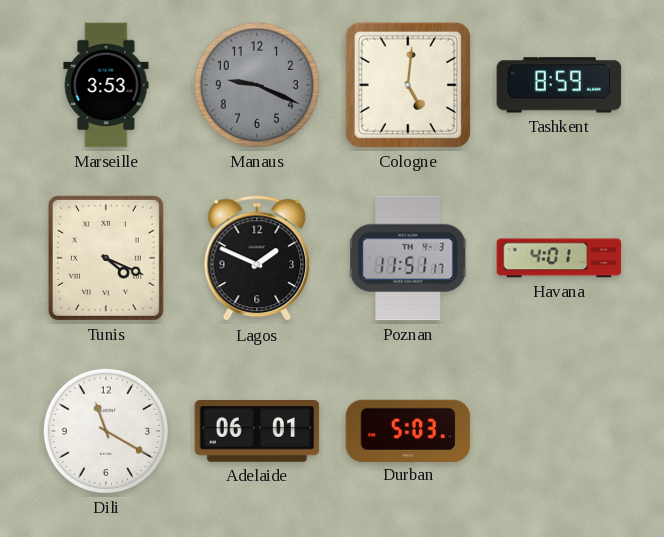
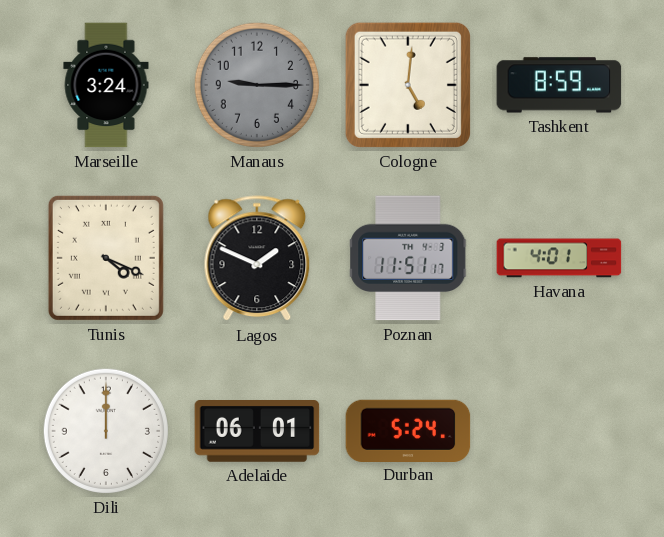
Marseille: 3:53 -> 3:24 (106, 85)
Manaus: 9:19 -> 9:15 (257, 85)
Dili: 11:20 -> 12:00 (106, 431)
Durban: 5:03 -> 5:24 (408, 430)
